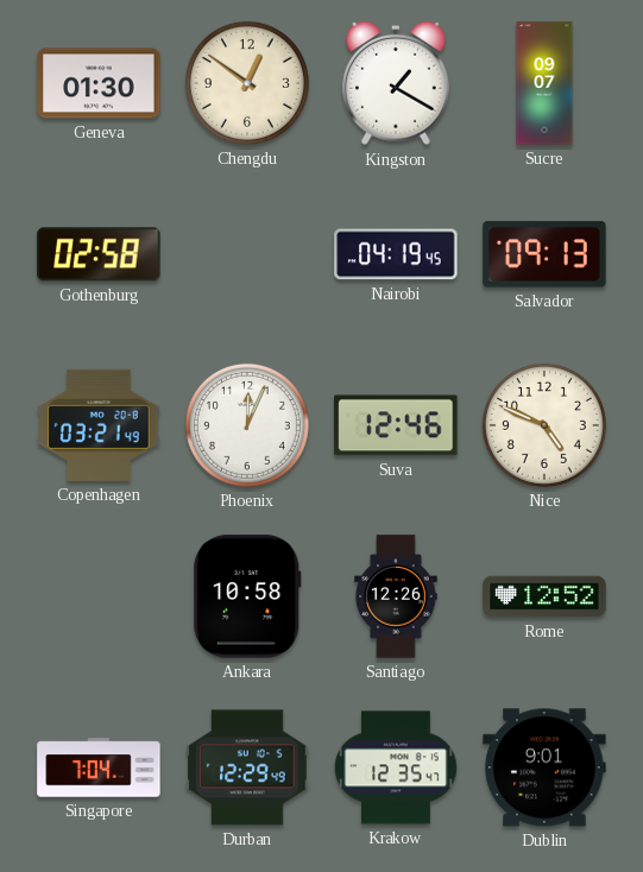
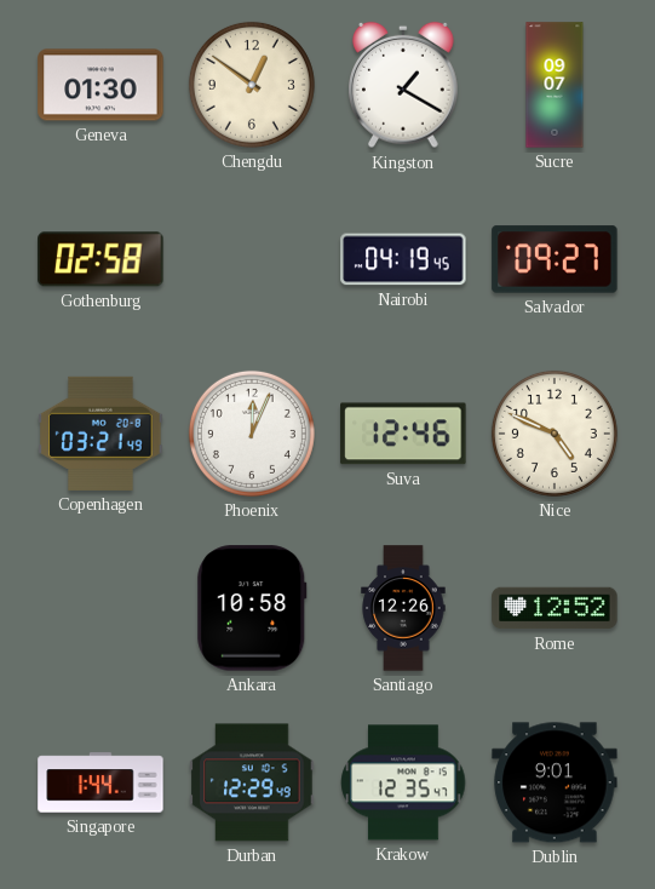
Salvador: 09:13 -> 09:27 (555, 259)
Singapore: 7:04 -> 1:44 (100, 782)
